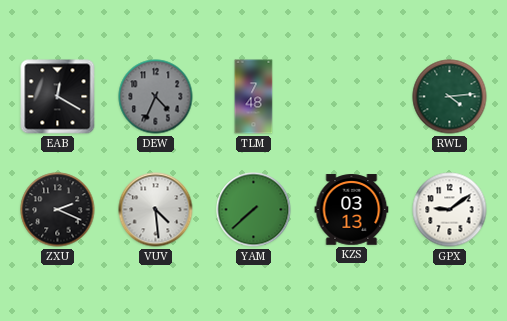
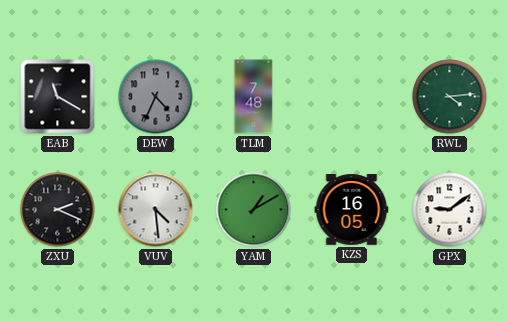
EAB: 12:20 -> 11:20 (58, 97)
YAM: 7:38 -> 1:10 (254, 210)
KZS: 03:13 -> 16:05 (352, 210)
